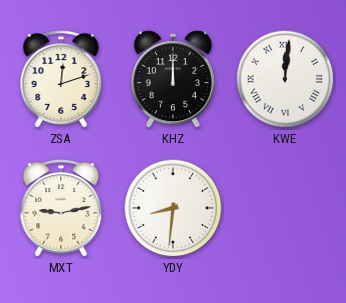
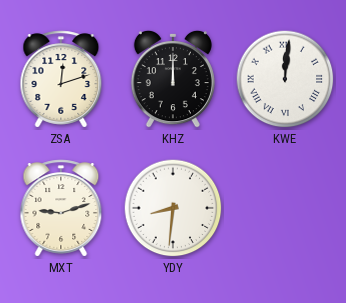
MXT: 9:13 -> 9:12 (61, 208)
